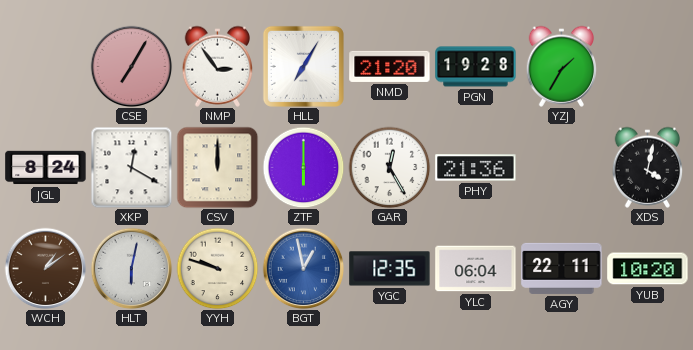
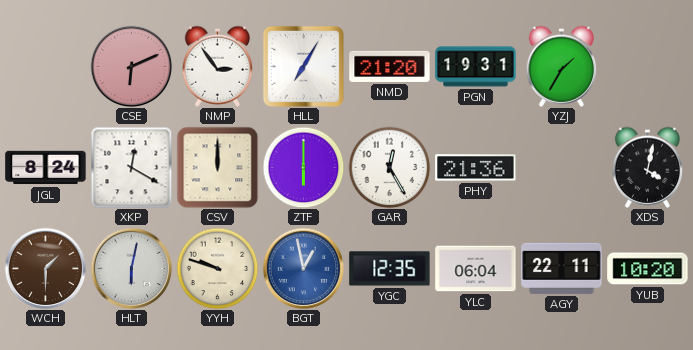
CSE: 7:05 -> 6:11 (131, 66)
PGN: 19:28 -> 19:31 (476, 67)
WCH: 1:09 -> 1:30 (45, 268)
